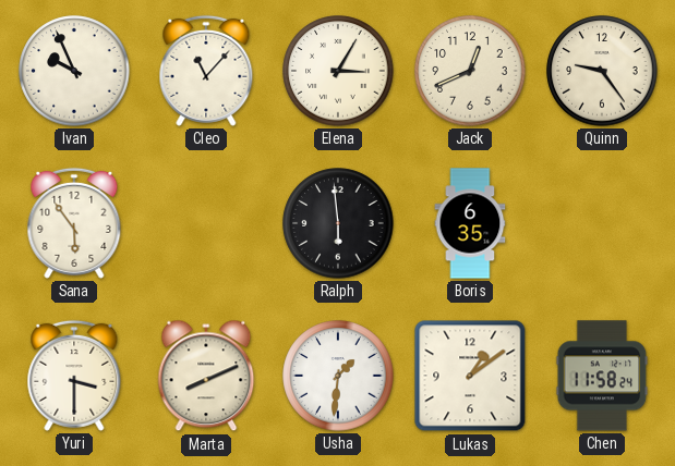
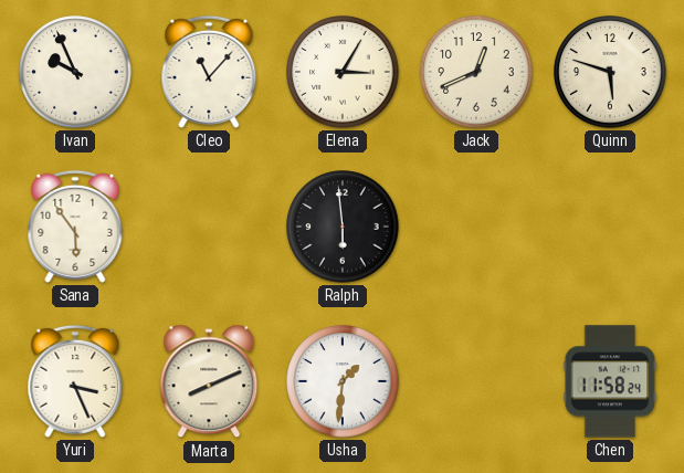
Quinn: 9:24 -> 5:48 (610, 72)
Boris: 6:35 -> none (470, 223)
Yuri: 3:30 -> 3:26 (75, 381)
Lukas: 1:09 -> none (470, 376)
